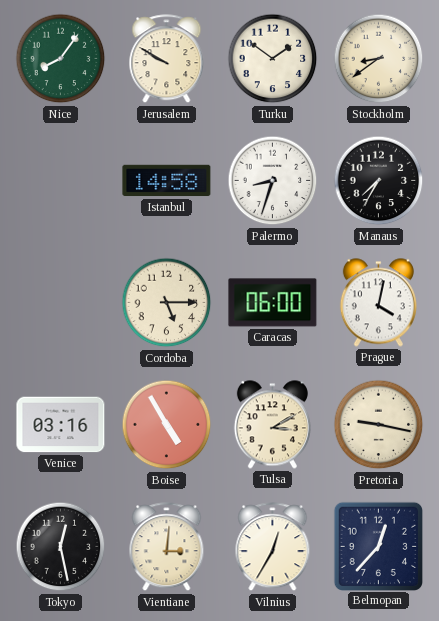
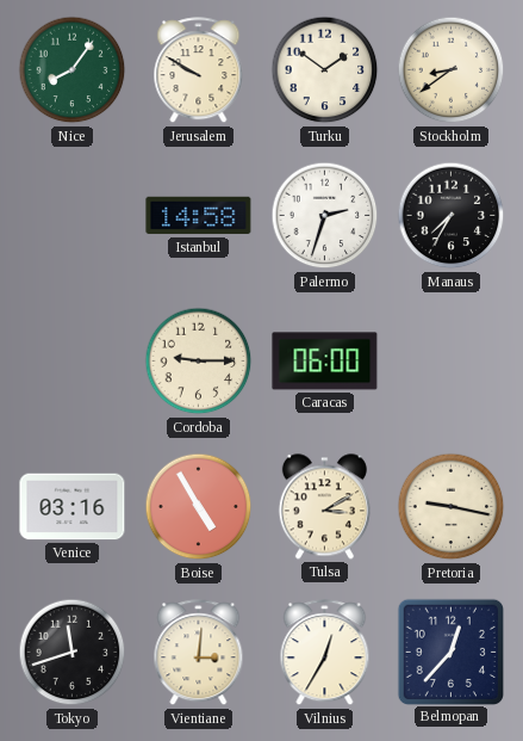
Palermo: 8:33 -> 2:33 (325, 216)
Cordoba: 5:15 -> 9:15 (199, 362)
Prague: 4:02 -> none (378, 303)
Tokyo: 12:28 -> 11:42 (73, 653)
